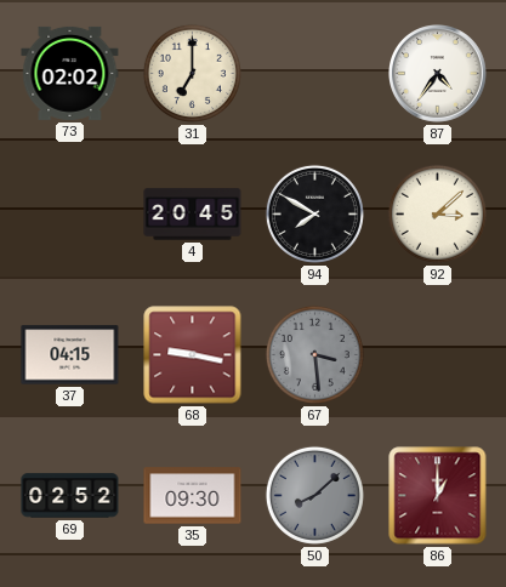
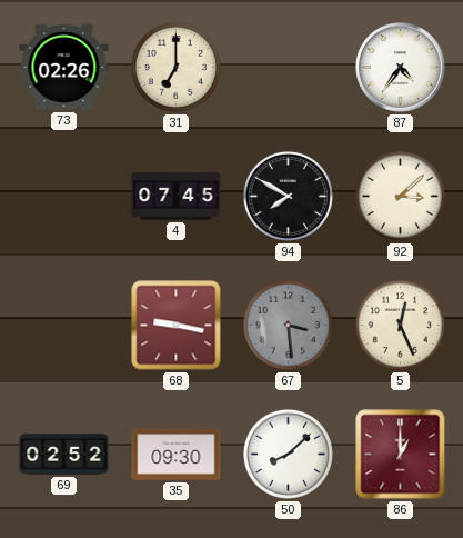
73: 02:02 -> 02:26 (64, 67)
4: 20:45 -> 07:45 (177, 197)
37: 04:15 -> none (70, 355)
5: none -> 12:26 (400, 325)
50 dial: grey -> white (288, 454)
